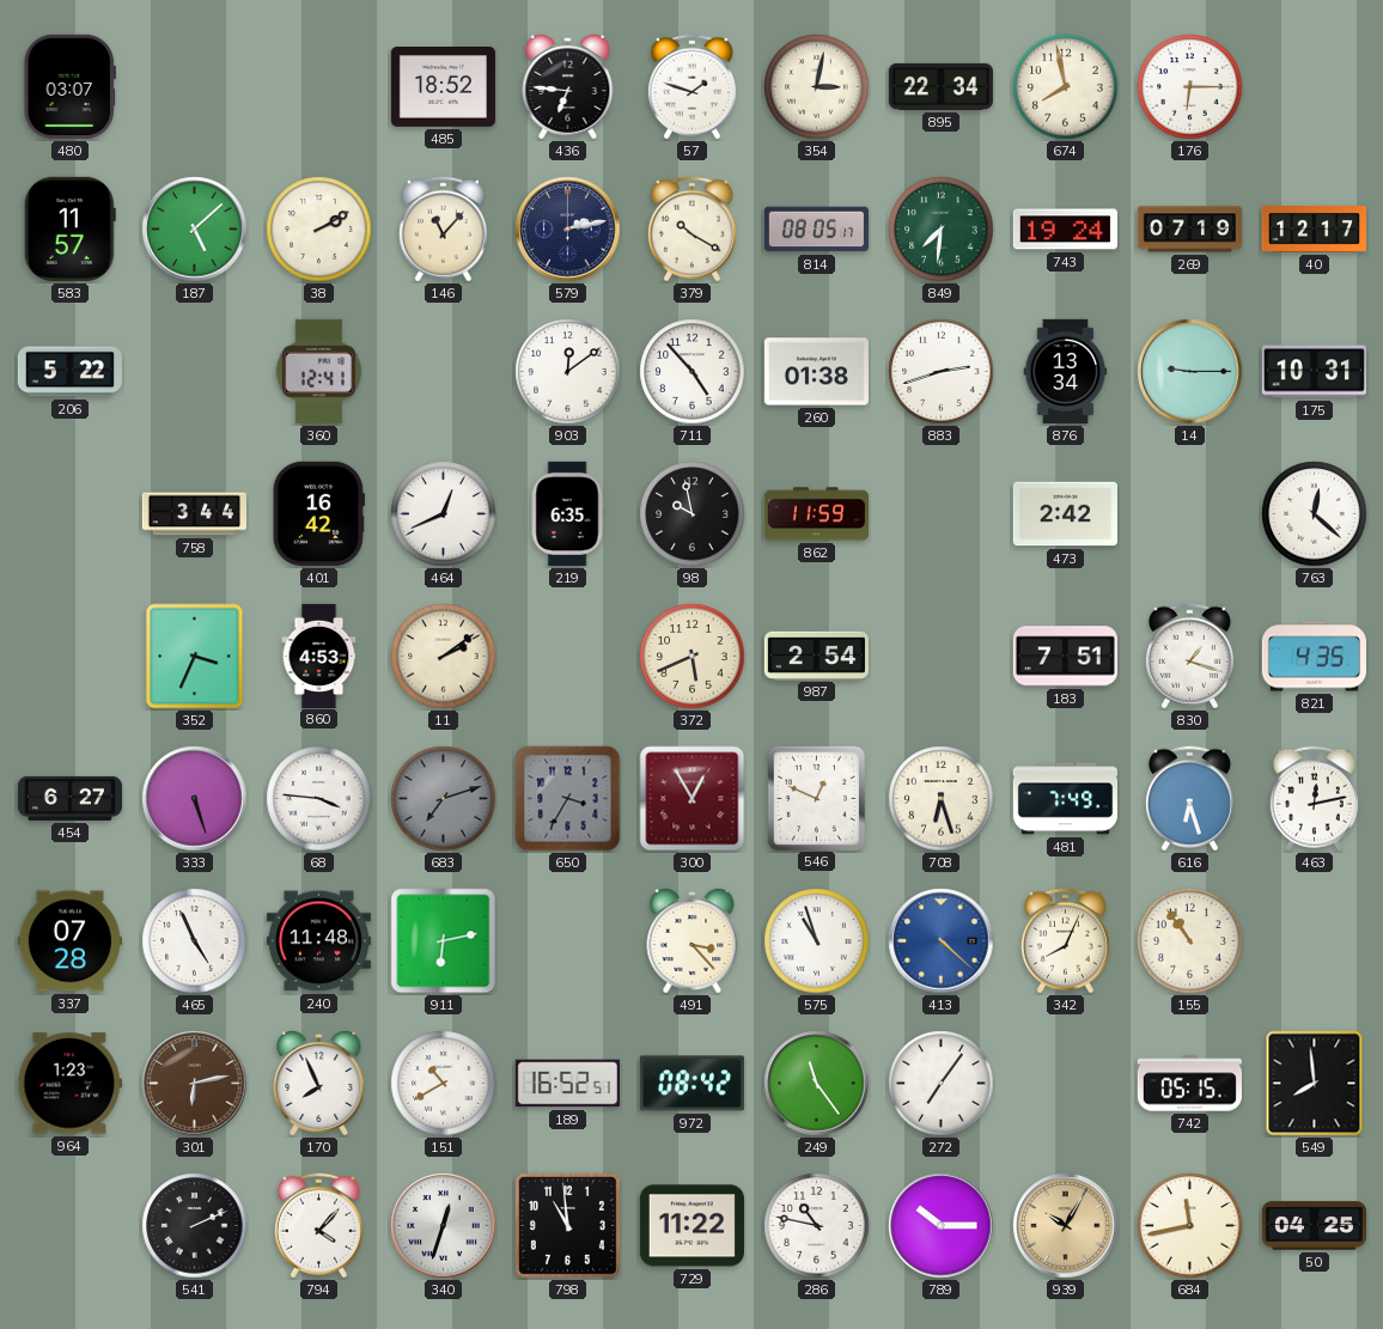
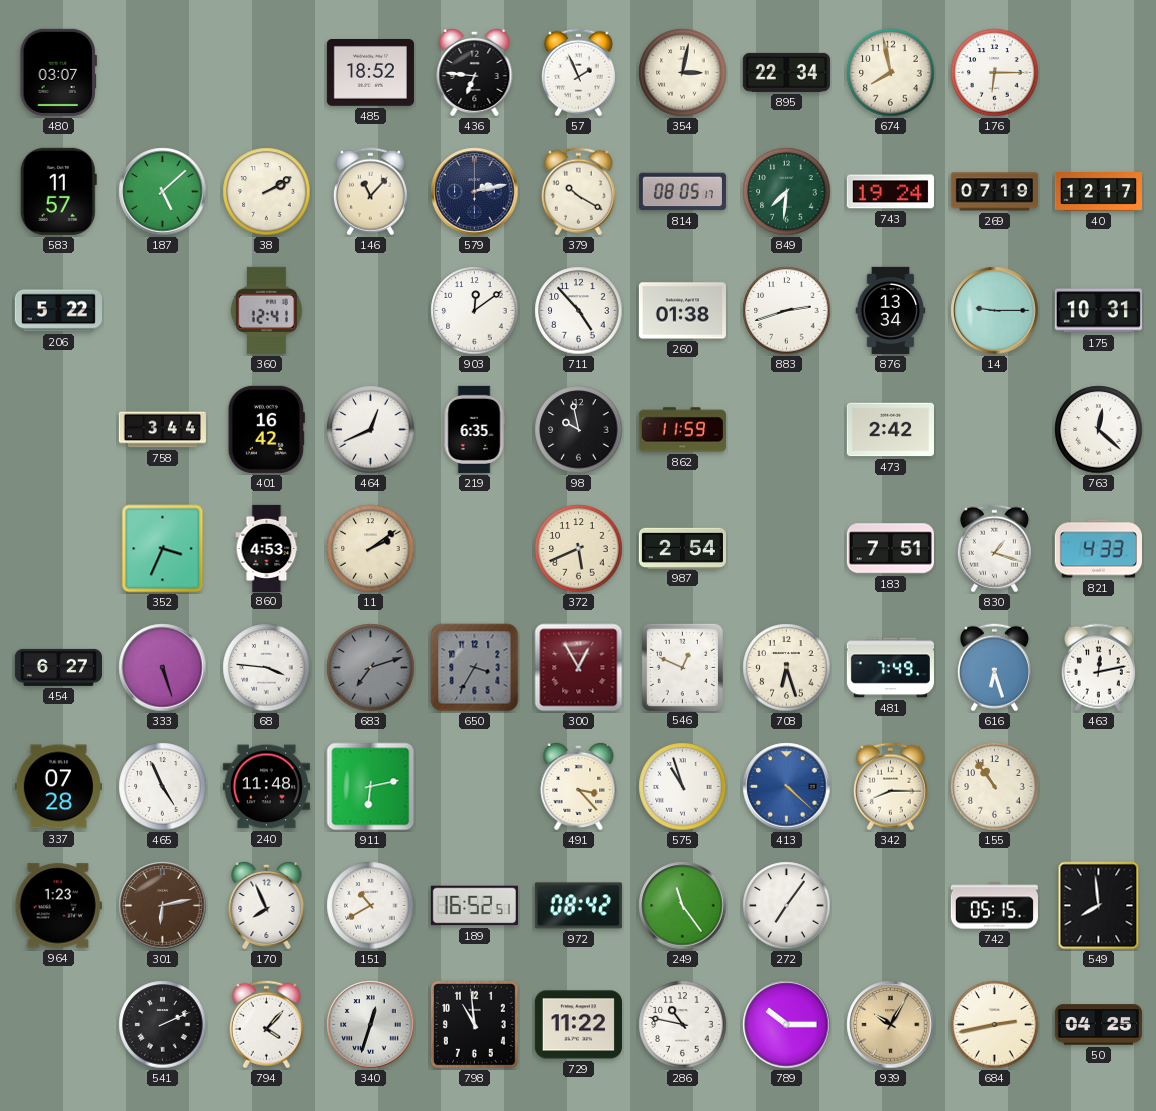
57: 1:48 -> 1:56 (578, 73)
821: 4:35 -> 4:33 (1098, 549)
342: 8:04 -> 8:15 (890, 787)
684: 11:43 -> 2:43 (995, 1025)
